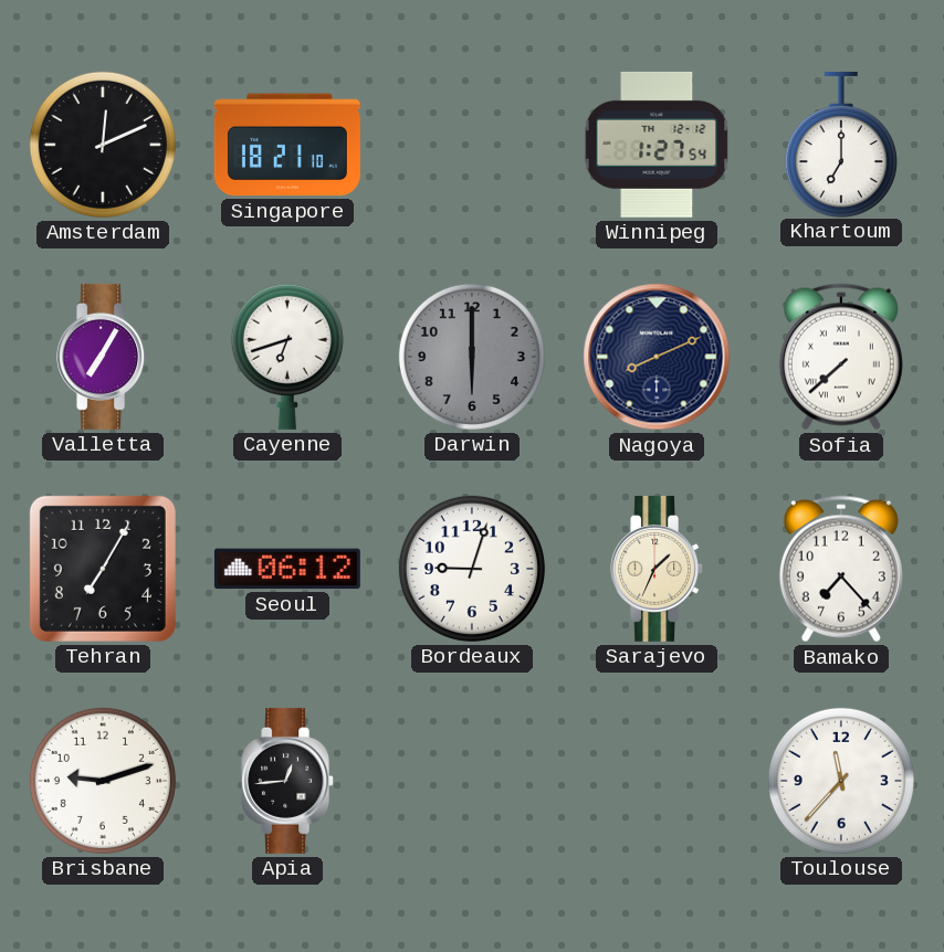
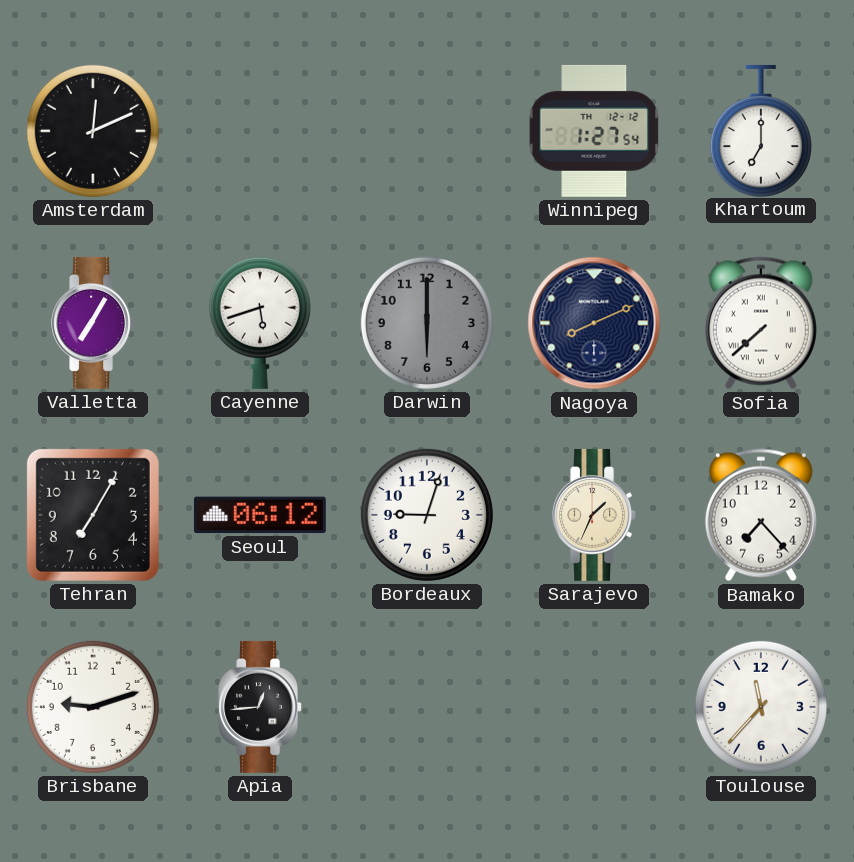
Singapore: 18:21 -> none (287, 145)
Cayenne: 6:42 -> 5:42 (260, 323)
